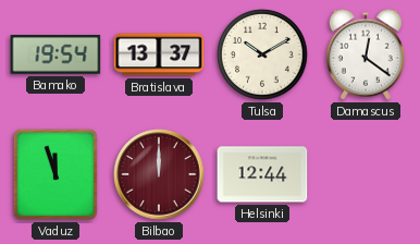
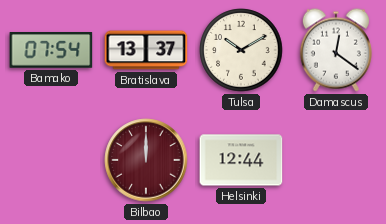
Bamako: 19:54 -> 07:54 (51, 51)
Vaduz: 11:57 -> none (55, 174)
